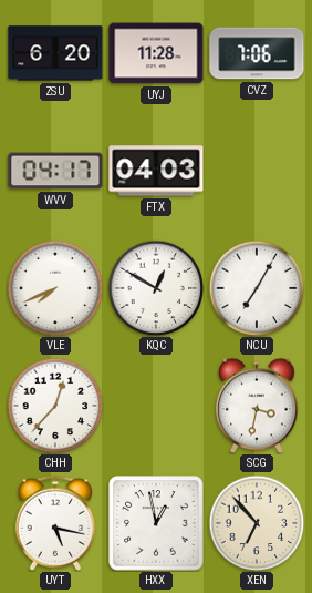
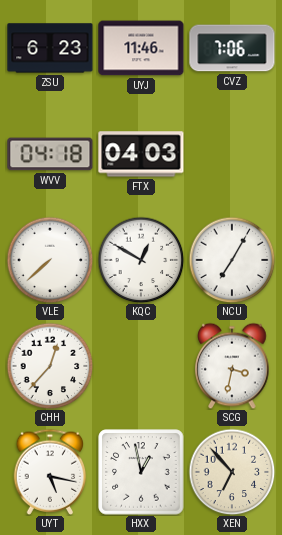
ZSU: 6:20 -> 6:23 (50, 48)
UYJ: 11:28 -> 11:46 (141, 48)
WVV: 04:17 -> 04:18 (50, 154)
VLE: 7:41 -> 7:38 (50, 260)
